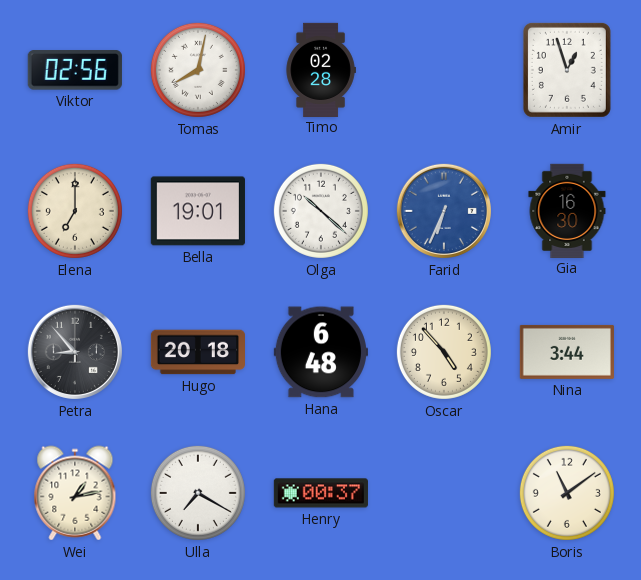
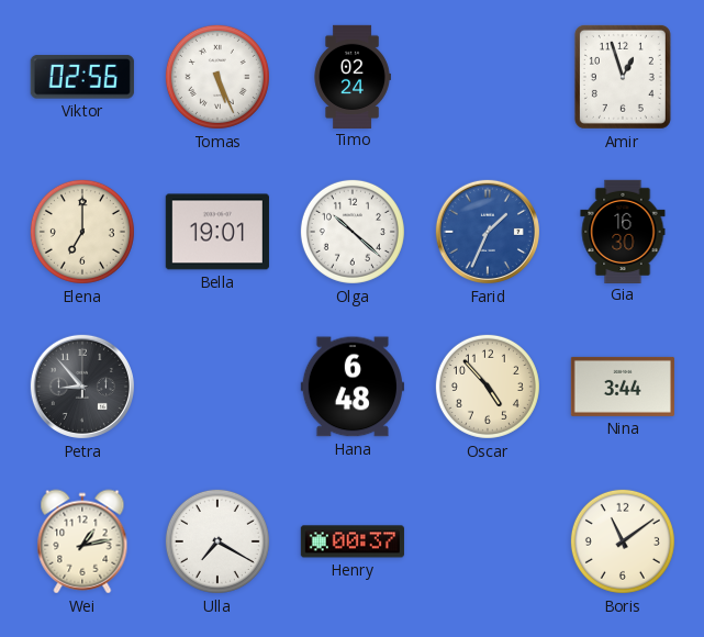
Tomas: 8:02 -> 5:26 (217, 77)
Timo: 02:28 -> 02:24 (353, 76)
Farid: 6:34 -> 1:34 (488, 232)
Hugo: 20:18 -> none (197, 352)
